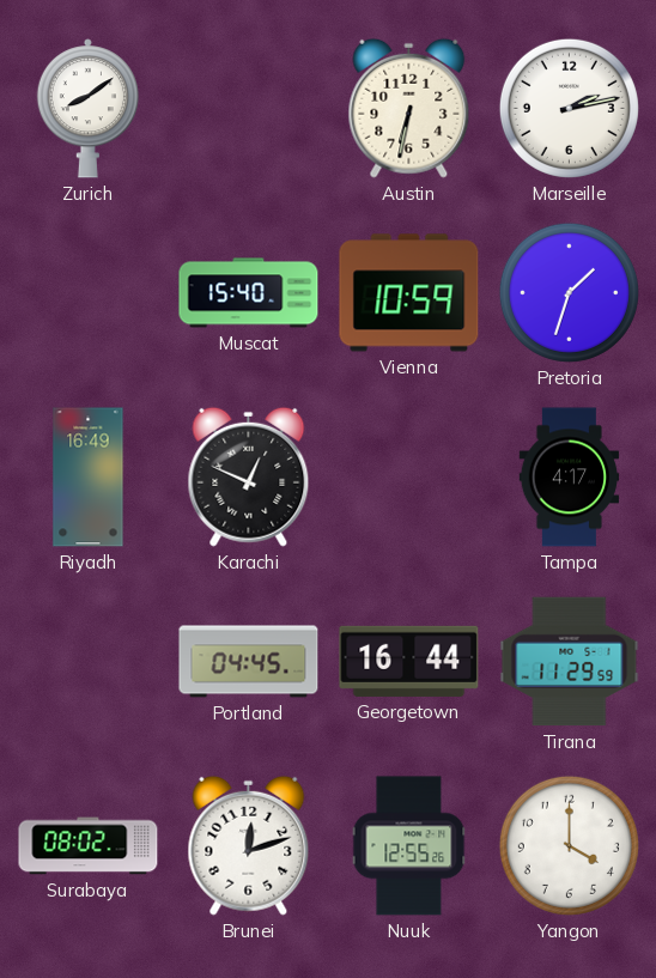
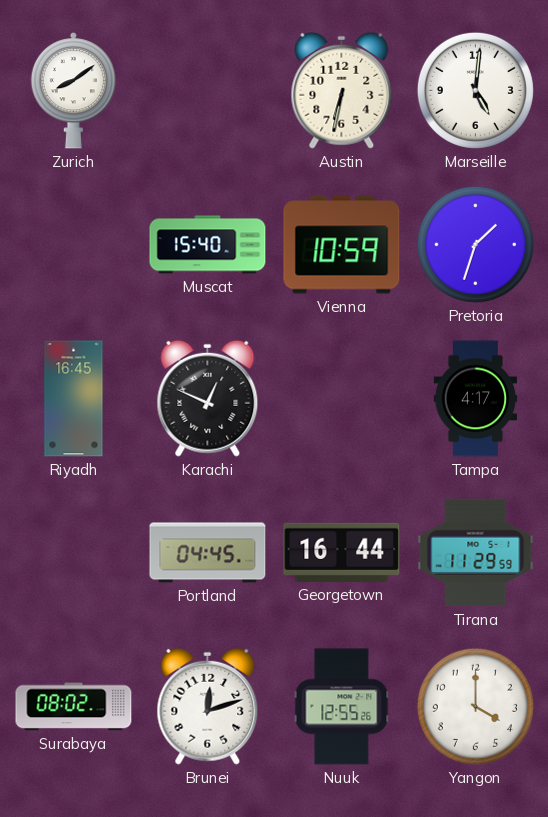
Marseille: 2:13 -> 5:01 (475, 90)
Riyadh: 16:49 -> 16:45 (74, 399)
